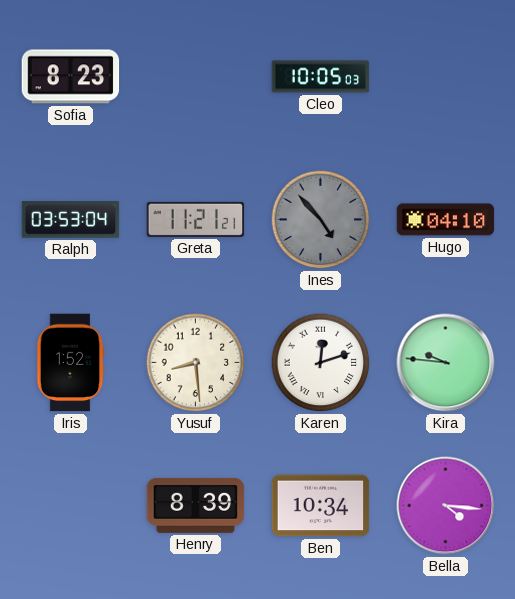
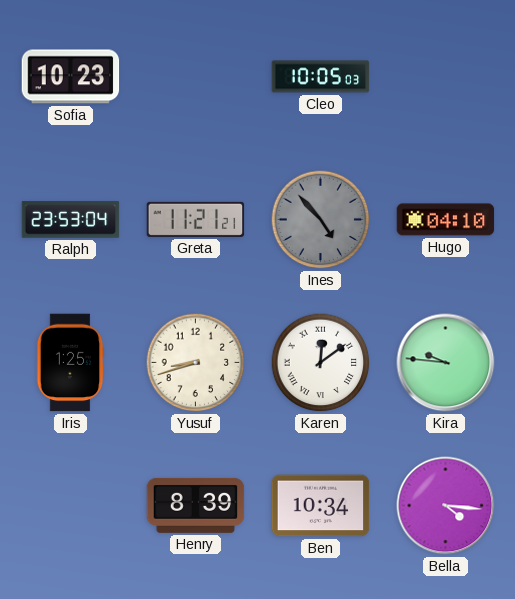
Sofia: 8:23 -> 10:23 (71, 77)
Ralph: 03:53 -> 23:53 (71, 220)
Iris: 1:52 -> 1:25 (70, 363)
Yusuf: 8:29 -> 8:42 (196, 363)
Karen: 12:12 -> 12:09 (321, 363)
